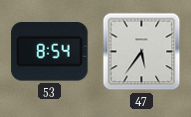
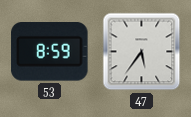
53: 8:54 -> 8:59 (50, 52)
